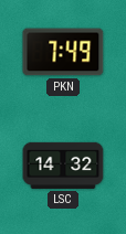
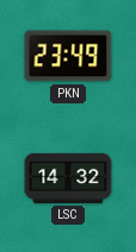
PKN: 7:49 -> 23:49 (68, 56)
